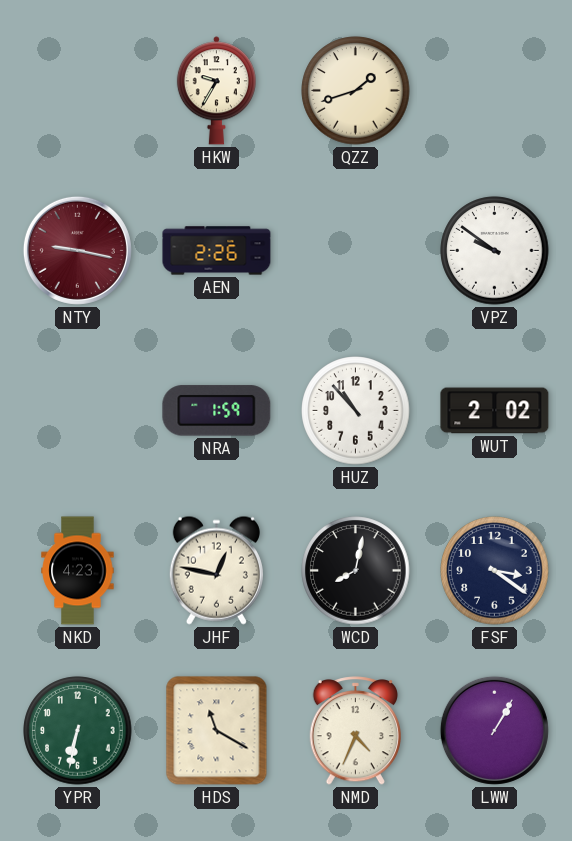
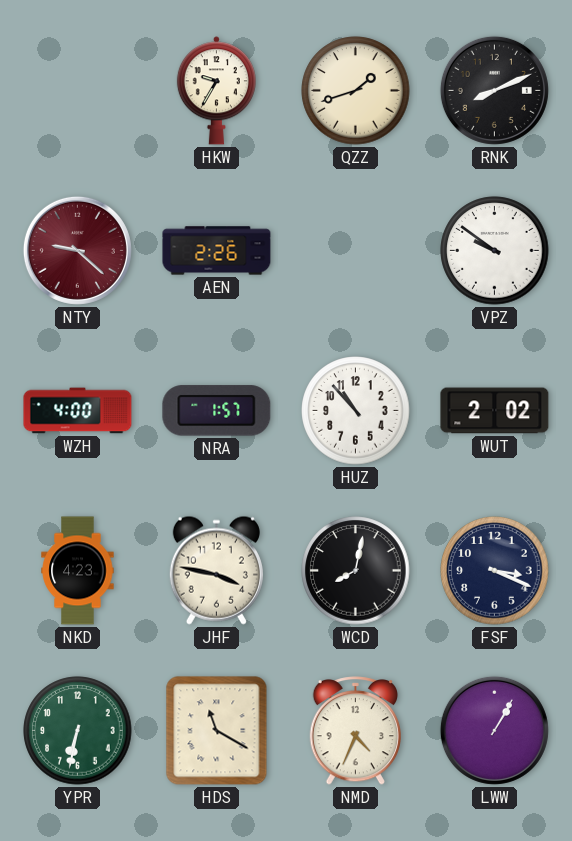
RNK: none -> 8:11 (494, 90)
NTY: 9:17 -> 9:22 (77, 250)
WZH: none -> 4:00 (78, 411)
NRA: 1:59 -> 1:57 (217, 411)
JHF: 12:47 -> 3:47 (216, 570)
FSF: 3:21 -> 3:19 (495, 571)
